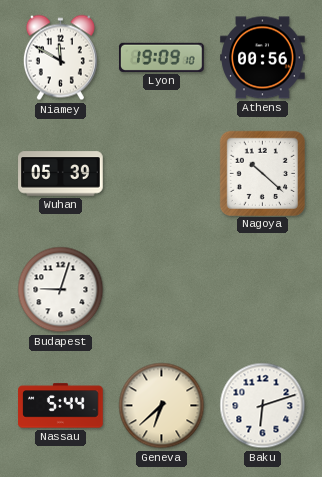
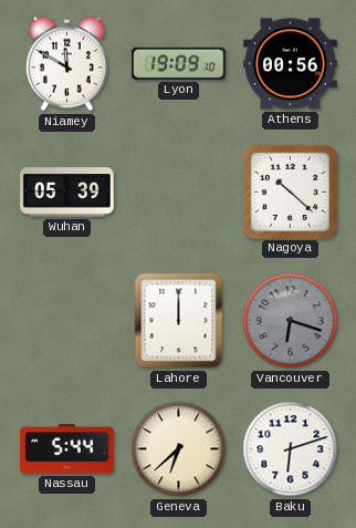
Budapest: 9:03 -> none (61, 290)
Lahore: none -> 12:00 (179, 321)
Vancouver: none -> 6:18 (291, 321)
